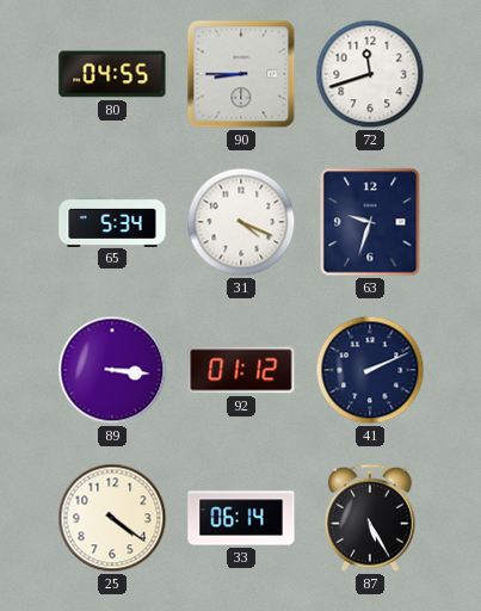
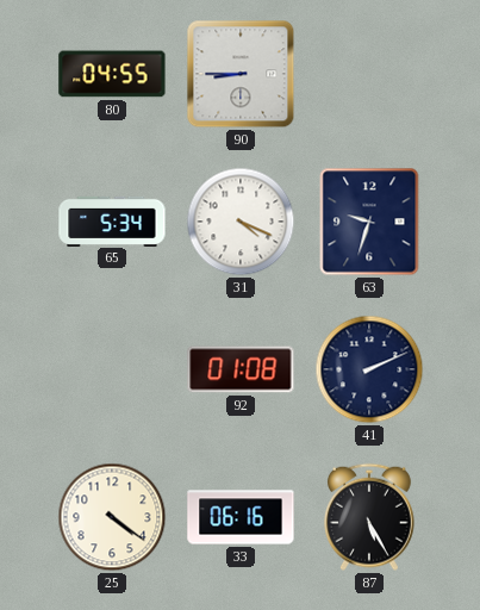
72: 11:42 -> none (370, 74)
89: 3:16 -> none (112, 370)
92: 01:12 -> 01:08 (241, 369)
33: 06:14 -> 06:16 (241, 517)
